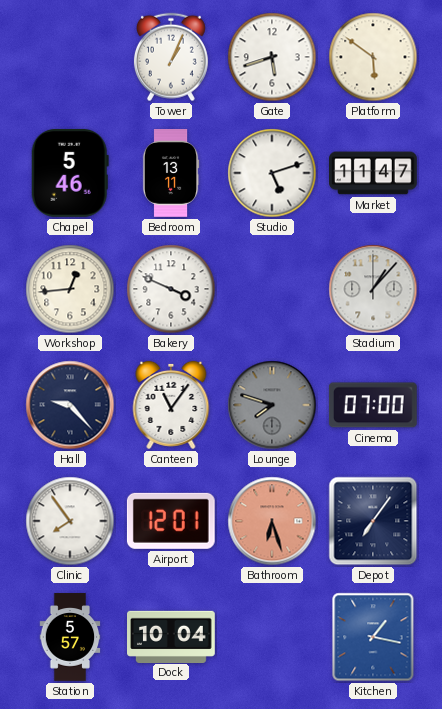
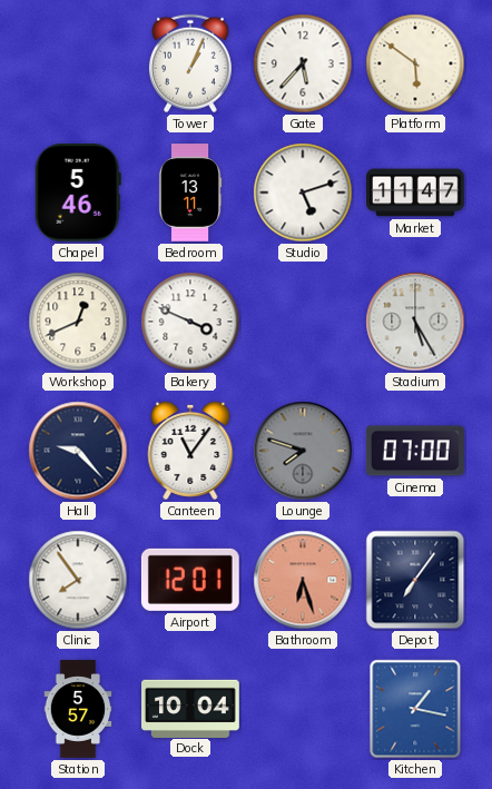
Gate: 5:42 -> 5:37 (303, 63)
Workshop: 12:44 -> 12:41 (78, 322)
Stadium: 1:07 -> 5:25 (415, 322)
